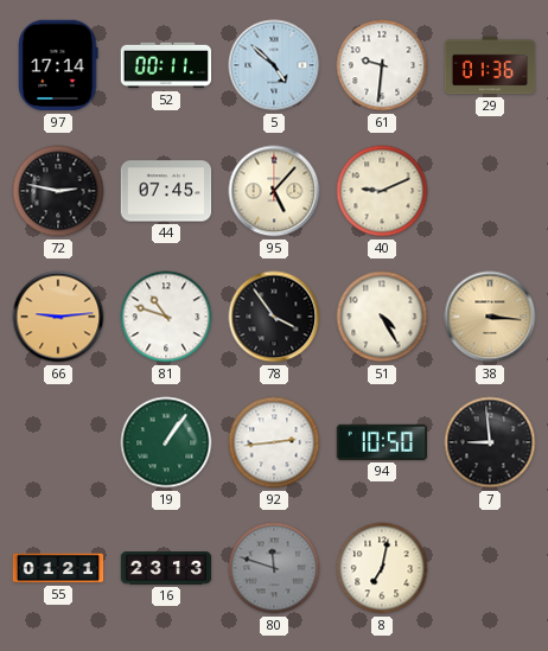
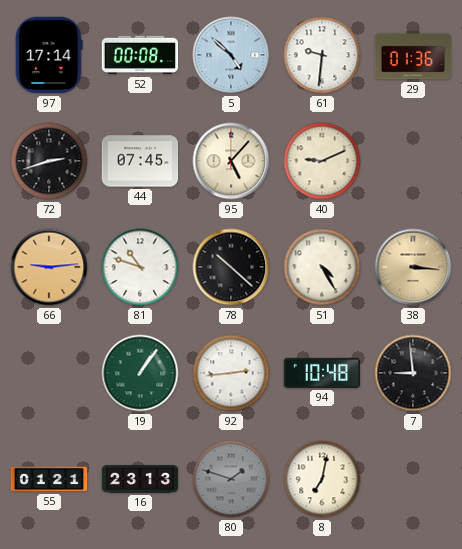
52: 00:11 -> 00:08 (140, 55)
72: 2:47 -> 2:42 (49, 161)
78: 3:54 -> 10:22 (231, 267)
94: 10:50 -> 10:48 (322, 373)
80: 11:48 -> 1:48 (231, 479)
